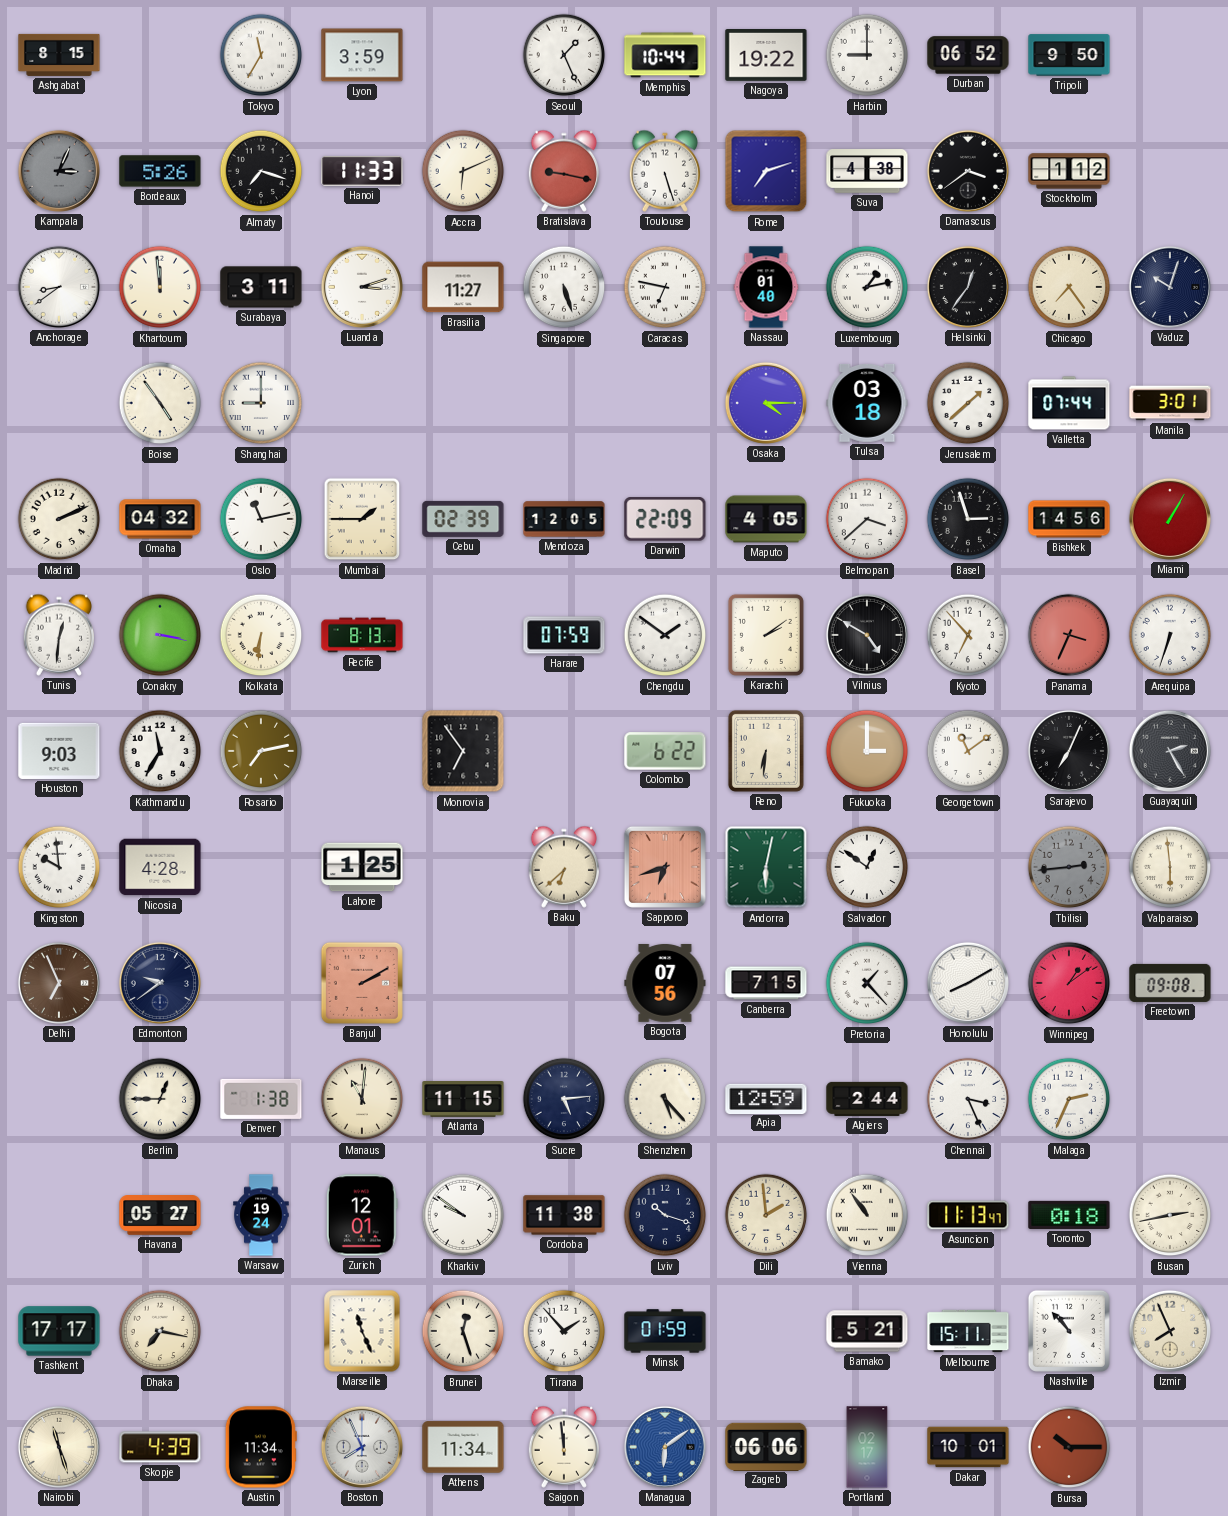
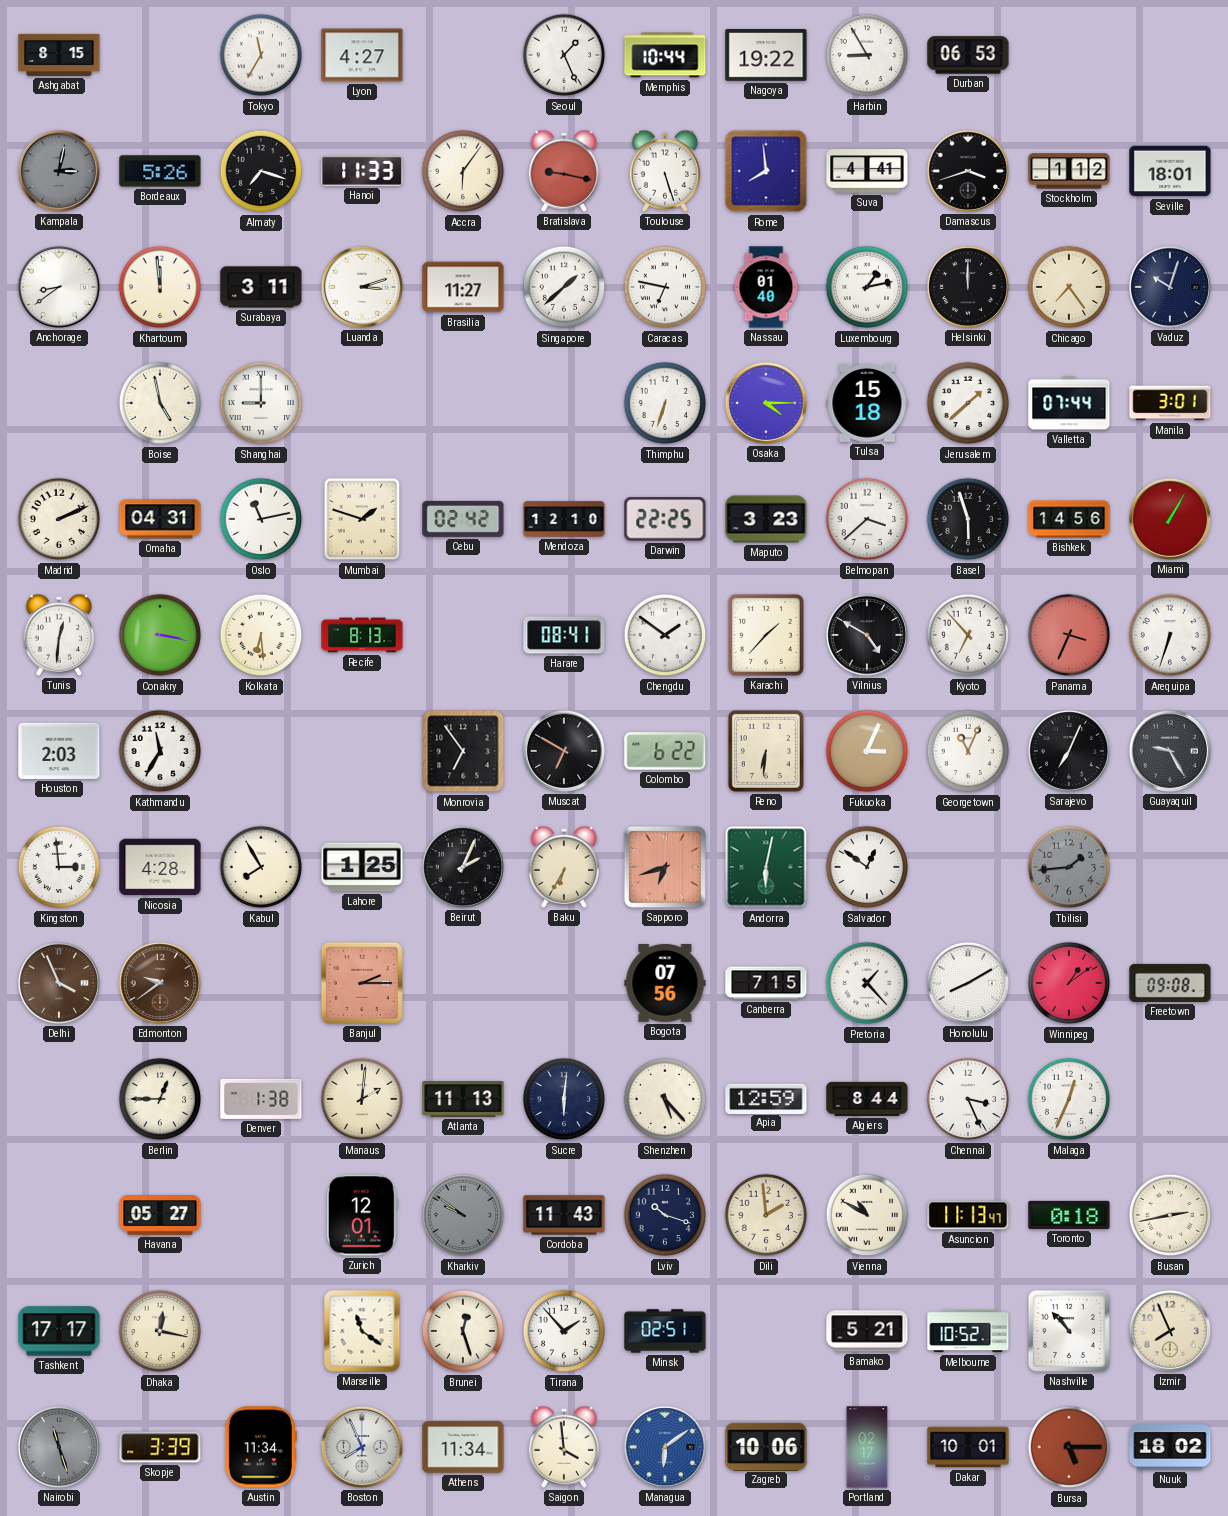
Lyon: 3:59 -> 4:27 (362, 55)
Harbin: 9:00 -> 8:55 (867, 55)
Durban: 06:52 -> 06:53 (968, 55)
Tripoli: 9:50 -> none (1069, 55)
Kampala: 3:04 -> 3:02 (59, 171)
Accra: 6:11 -> 6:06 (463, 171)
Rome: 7:12 -> 7:59 (766, 171)
Suva: 4:38 -> 4:41 (867, 171)
Damascus: 3:39 -> 3:42 (968, 171)
Seville: none -> 18:01 (1170, 171)
Singapore: 5:27 -> 1:38 (564, 287)
Helsinki: 12:36 -> 12:00 (968, 287)
Boise: 4:54 -> 4:58 (160, 403)
Thimphu: none -> 6:33 (665, 403)
Tulsa: 03:18 -> 15:18 (867, 403)
Omaha: 04:32 -> 04:31 (160, 519)
Mumbai: 1:45 -> 1:48 (362, 519)
Cebu: 02:39 -> 02:42 (463, 519)
Mendoza: 12:05 -> 12:10 (564, 519)
Darwin: 22:09 -> 22:25 (665, 519)
Maputo: 4:05 -> 3:23 (766, 519)
Basel: 2:57 -> 5:57 (968, 519)
Kolkata: 6:31 -> 6:29 (261, 635)
Harare: 07:59 -> 08:41 (564, 635)
Karachi: 2:09 -> 1:37 (766, 635)
Houston: 9:03 -> 2:03 (59, 751)
Rosario: 7:13 -> none (261, 751)
Muscat: none -> 6:50 (564, 751)
Fukuoka: 3:00 -> 3:04 (867, 751)
Georgetown: 11:09 -> 11:04 (968, 751)
Guayaquil: 2:25 -> 9:25 (1170, 751)
Kingston: 9:59 -> 2:59 (59, 867)
Kabul: none -> 7:55 (261, 867)
Beirut: none -> 2:04 (463, 867)
Baku: 6:38 -> 6:35 (564, 867)
Tbilisi: 2:44 -> 1:44 (1069, 867)
Valparaiso: 5:59 -> none (1170, 867)
Delhi: 6:56 -> 3:56 (59, 983)
Edmonton dial: navy -> brown (160, 983)
Banjul: 2:10 -> 2:15 (362, 983)
Manaus: 11:01 -> 2:01 (362, 1099)
Atlanta: 11:15 -> 11:13 (463, 1100)
Sucre: 5:14 -> 6:01 (564, 1099)
Algiers: 2:44 -> 8:44 (867, 1099)
Malaga: 2:34 -> 12:34 (1069, 1099)
Warsaw: 19:24 -> none (261, 1215)
Kharkiv dial: white -> grey (463, 1215)
Cordoba: 11:38 -> 11:43 (564, 1215)
Vienna: 10:54 -> 10:50 (867, 1215)
Dhaka: 7:17 -> 12:17 (160, 1331)
Marseille: 11:26 -> 11:21 (362, 1331)
Minsk: 01:59 -> 02:51 (665, 1331)
Melbourne: 15:11 -> 10:52 (968, 1331)
Nairobi dial: cream -> grey (59, 1447)
Skopje: 4:39 -> 3:39 (160, 1447)
Saigon: 11:59 -> 3:59 (564, 1447)
Zagreb: 06:06 -> 10:06 (766, 1446)
Bursa: 10:15 -> 5:15 (1069, 1447)
Nuuk: none -> 18:02 (1170, 1447)
